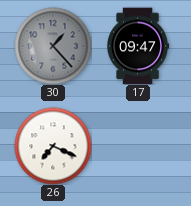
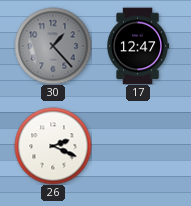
17: 09:47 -> 12:47 (139, 46)
26: 7:19 -> 2:19 (53, 146)
